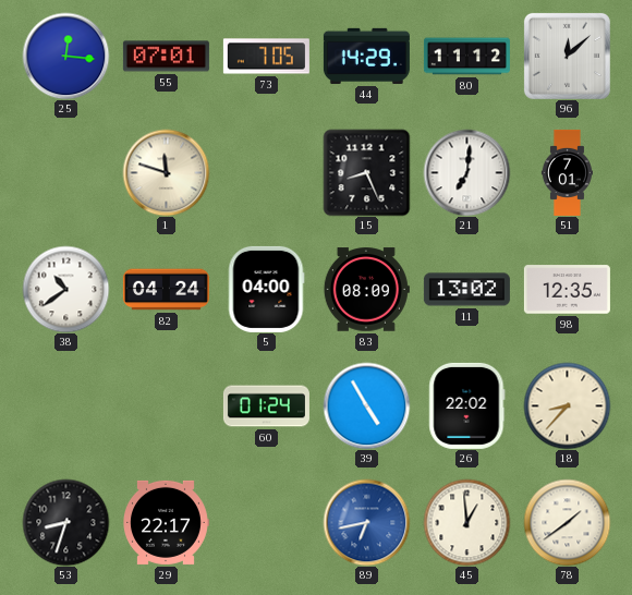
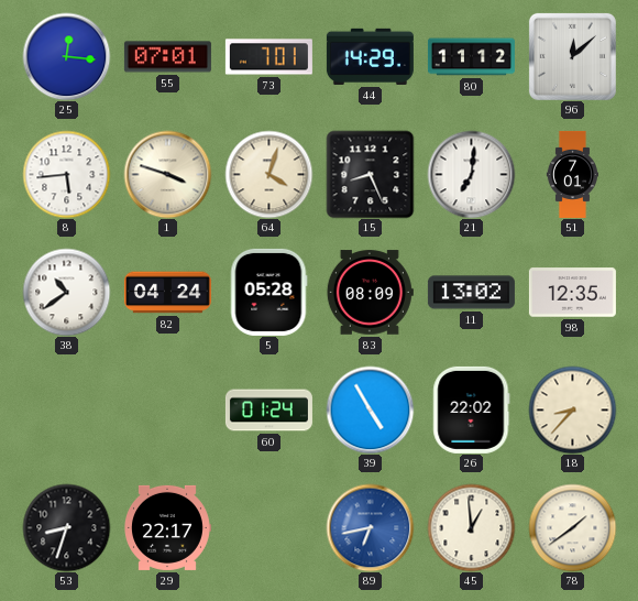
73: 7:05 -> 7:01 (268, 57)
8: none -> 5:44 (66, 174)
1: 11:48 -> 3:48 (167, 174)
64: none -> 4:03 (268, 174)
5: 04:00 -> 05:28 (268, 292)
